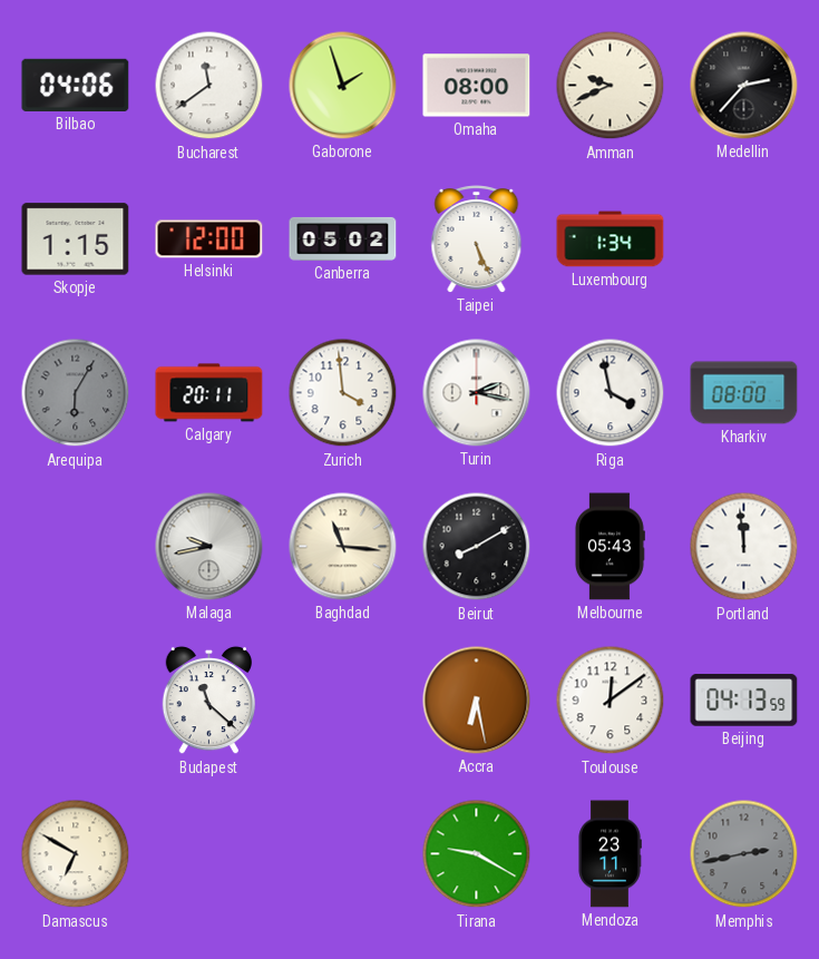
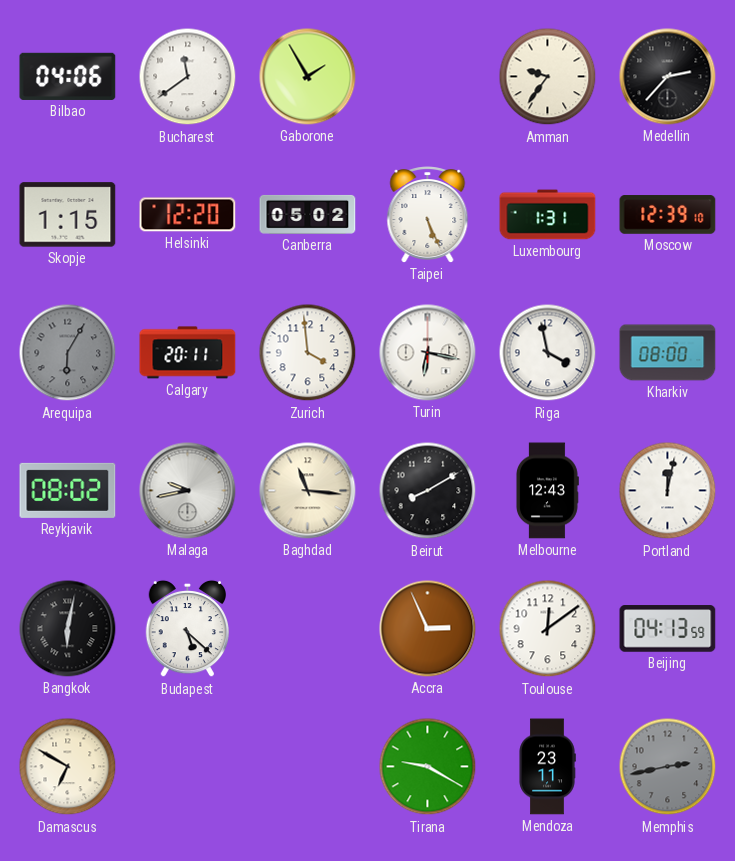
Gaborone: 1:57 -> 1:55 (308, 77)
Omaha: 08:00 -> none (477, 86)
Amman: 9:41 -> 9:36 (548, 77)
Helsinki: 12:00 -> 12:20 (188, 215)
Luxembourg: 1:34 -> 1:31 (548, 215)
Moscow: none -> 12:39 (668, 215)
Turin: 2:17 -> 6:17 (428, 353)
Reykjavik: none -> 08:02 (68, 490)
Melbourne: 05:43 -> 12:43 (548, 491)
Portland: 11:59 -> 12:02 (668, 491)
Bangkok: none -> 6:02 (68, 629)
Budapest: 11:22 -> 5:22 (187, 629)
Accra: 6:28 -> 2:56 (428, 629)
